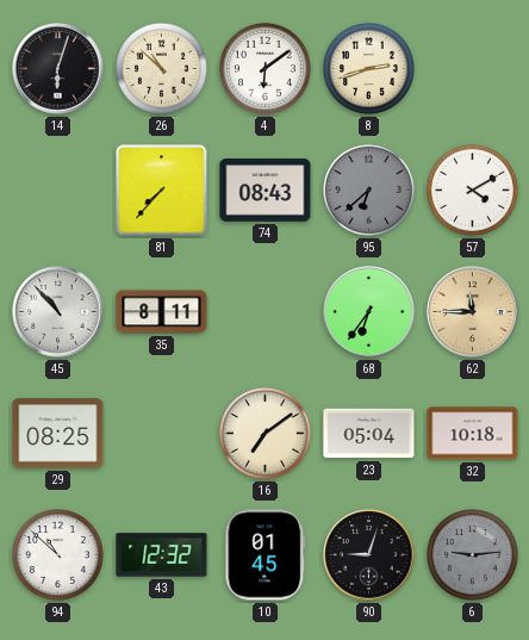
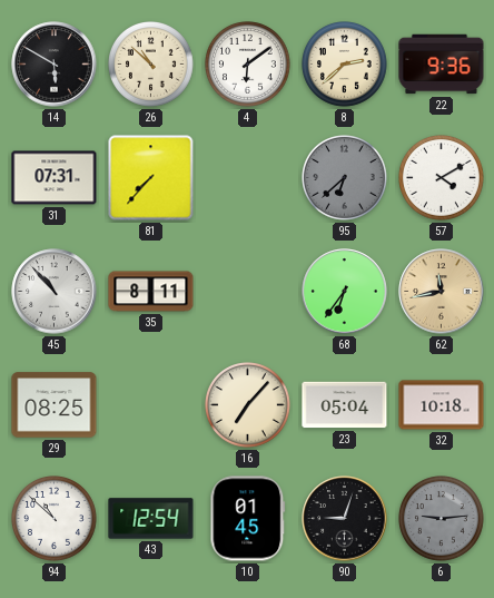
14: 6:03 -> 5:50 (55, 65)
8: 2:42 -> 2:38 (345, 65)
22: none -> 9:36 (442, 65)
31: none -> 07:31 (55, 178)
74: 08:43 -> none (266, 191)
62: 11:45 -> 11:43 (442, 292)
16: 7:09 -> 7:07 (248, 405)
43: 12:32 -> 12:54 (151, 519)
